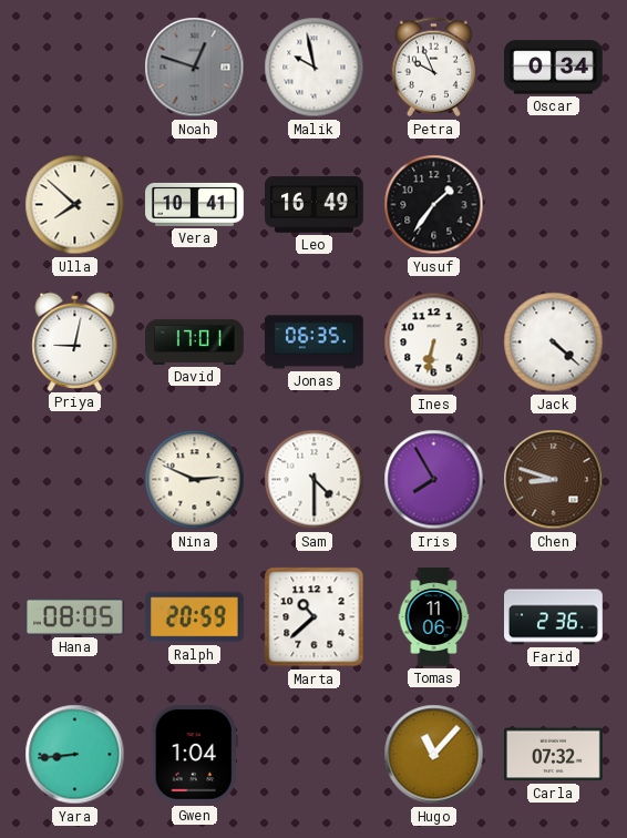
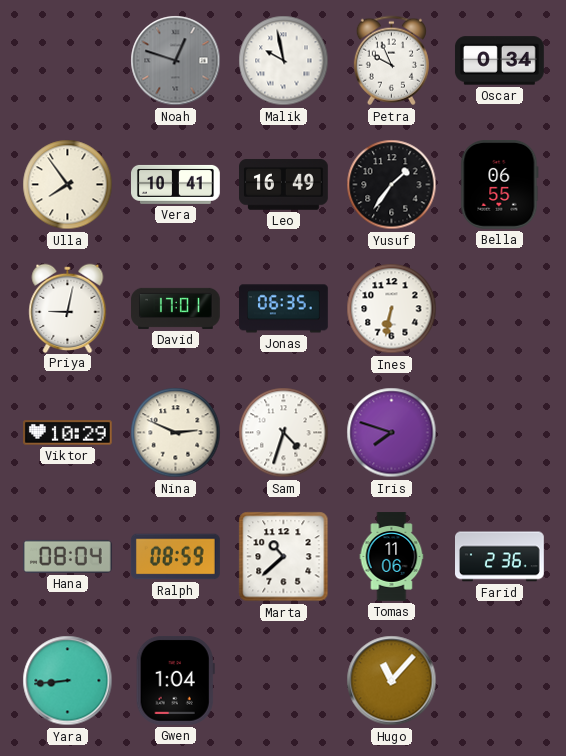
Ulla: 7:52 -> 7:54 (68, 185)
Bella: none -> 06:55 (500, 184)
Jack: 4:22 -> none (554, 343)
Viktor: none -> 10:29 (68, 433)
Sam: 4:30 -> 4:33 (284, 433)
Iris: 7:55 -> 7:48 (392, 433)
Chen: 8:48 -> none (554, 480)
Hana: 08:05 -> 08:04 (68, 556)
Ralph: 20:59 -> 08:59 (176, 557)
Carla: 07:32 -> none (554, 755)
